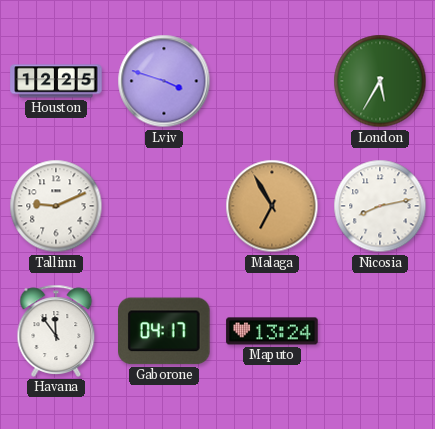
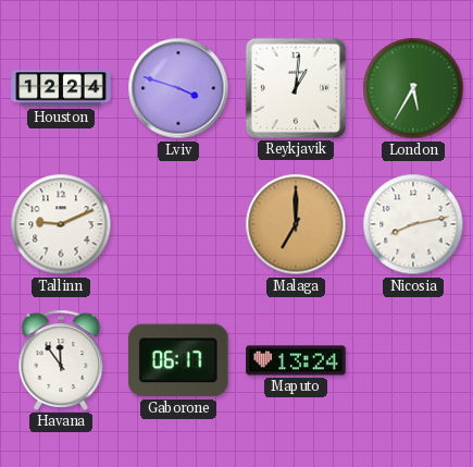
Houston: 12:25 -> 12:24 (61, 88)
Reykjavik: none -> 1:01 (296, 88)
Malaga: 6:55 -> 7:00 (296, 224)
Gaborone: 04:17 -> 06:17 (179, 360)
